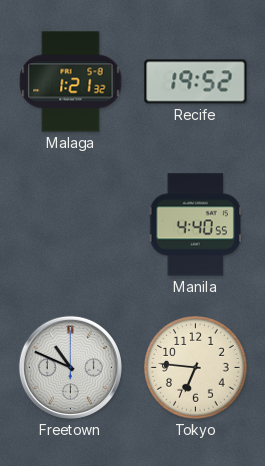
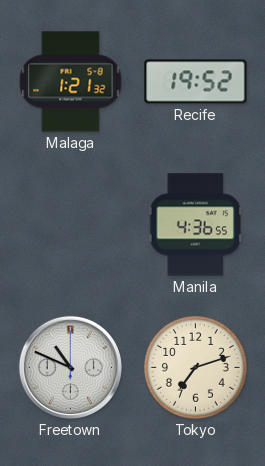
Manila: 4:40 -> 4:36 (196, 225)
Tokyo: 6:46 -> 7:12 (196, 368)
